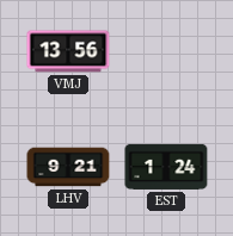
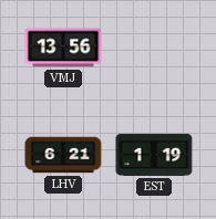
LHV: 9:21 -> 6:21 (63, 155)
EST: 1:24 -> 1:19 (154, 155)
